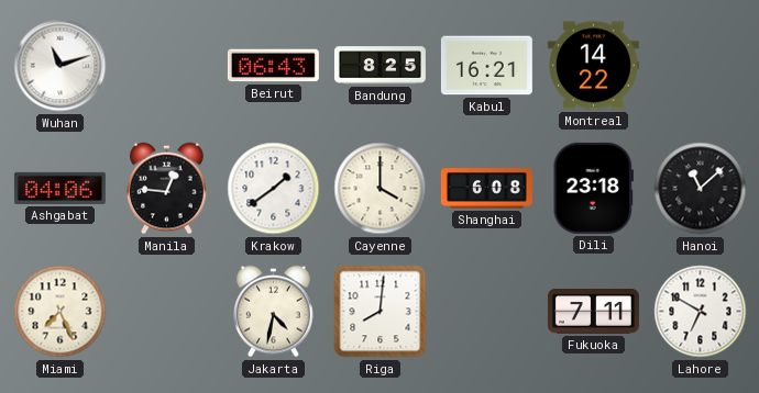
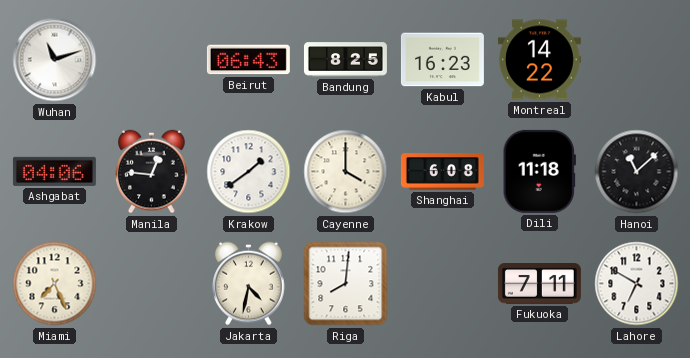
Kabul: 16:21 -> 16:23 (442, 60)
Dili: 23:18 -> 11:18 (539, 171)
